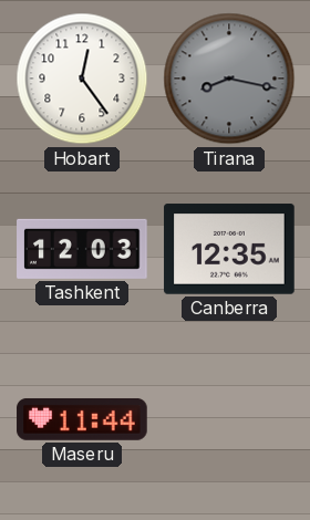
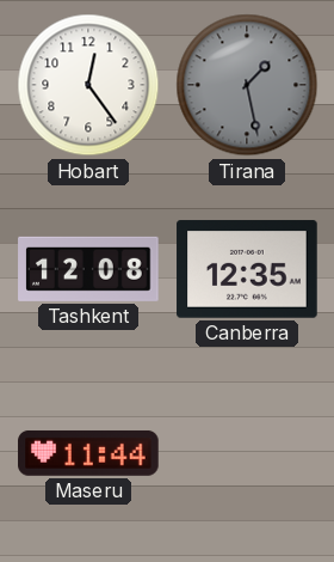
Tirana: 8:17 -> 1:28 (247, 85)
Tashkent: 12:03 -> 12:08 (88, 269)
